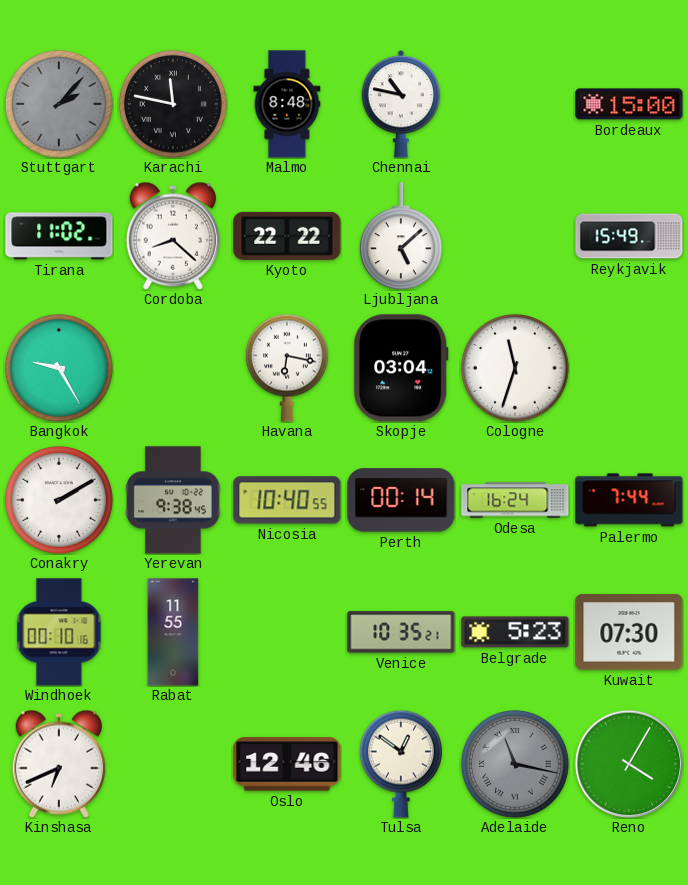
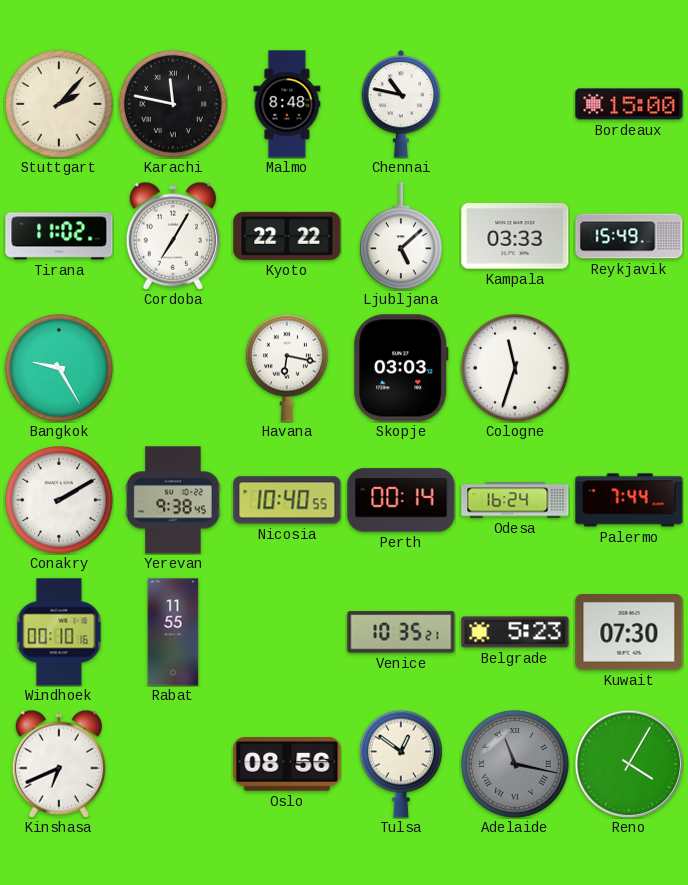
Stuttgart dial: grey -> cream (59, 104)
Cordoba: 8:22 -> 7:05 (173, 236)
Kampala: none -> 03:33 (515, 236)
Skopje: 03:04 -> 03:03 (401, 368)
Oslo: 12:46 -> 08:56 (287, 764)
